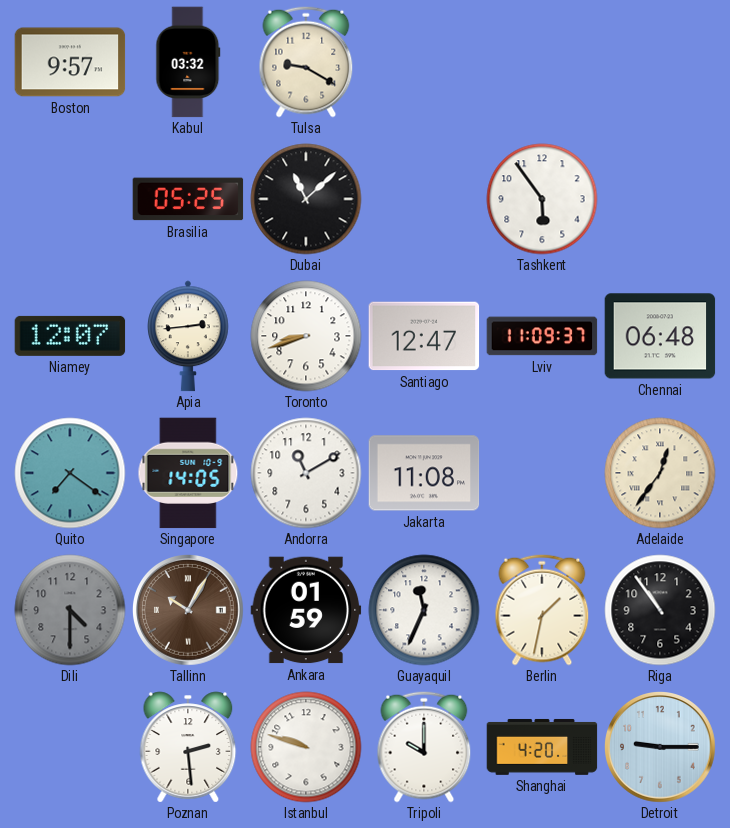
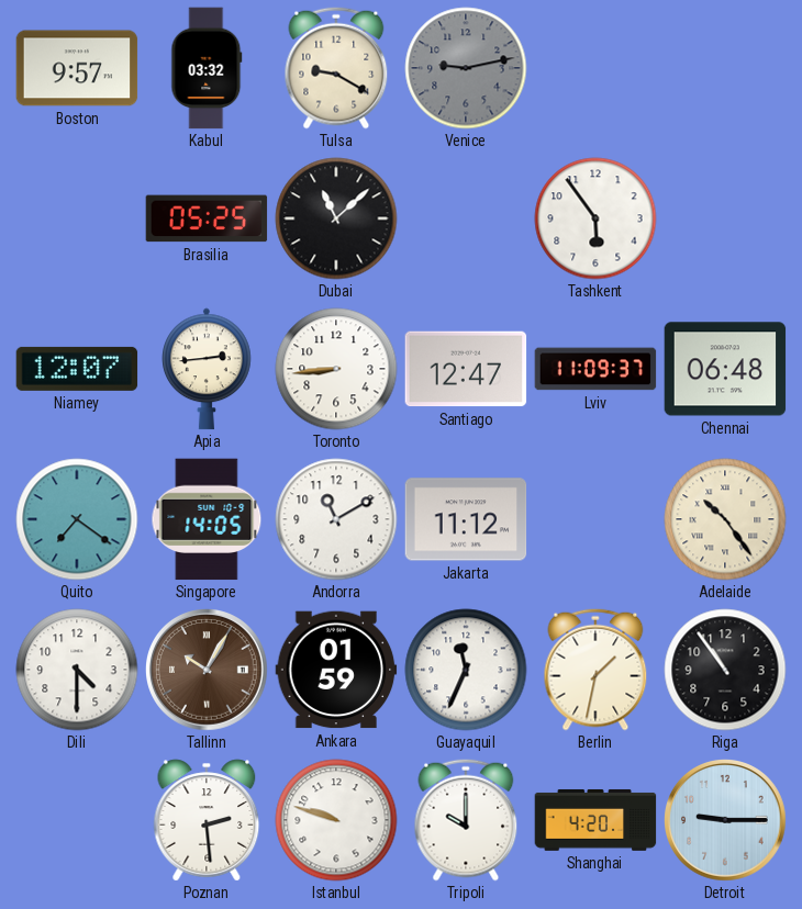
Venice: none -> 9:13 (466, 68)
Toronto: 8:42 -> 8:44 (336, 369)
Jakarta: 11:08 -> 11:12 (466, 519)
Adelaide: 12:36 -> 10:24 (725, 519)
Dili dial: grey -> white (77, 670)
